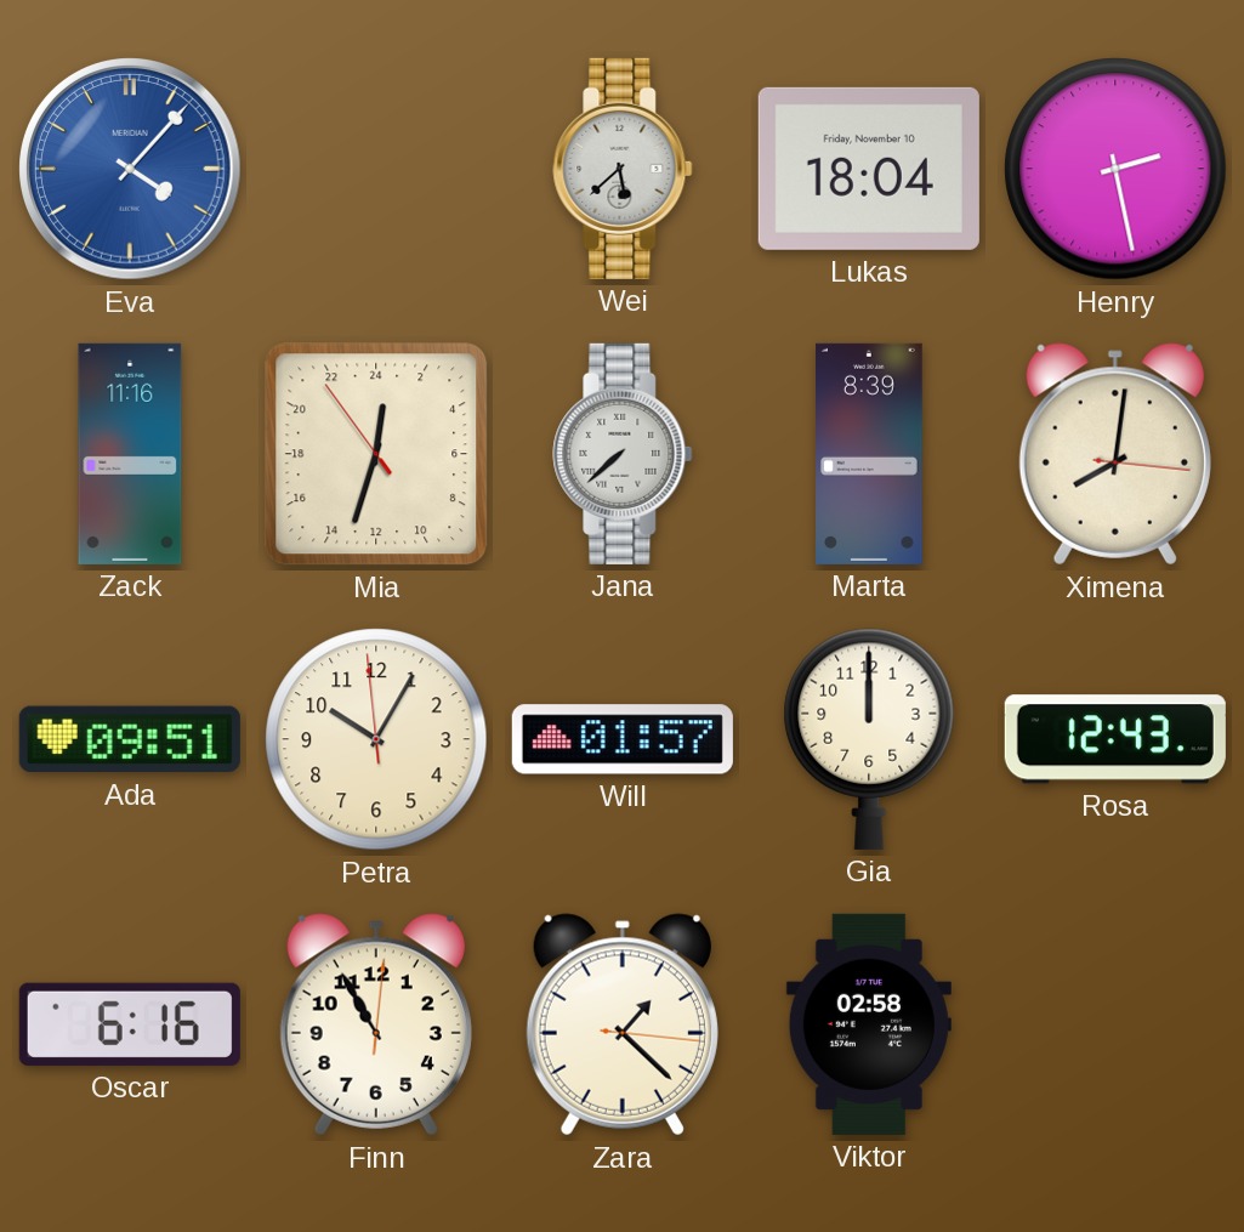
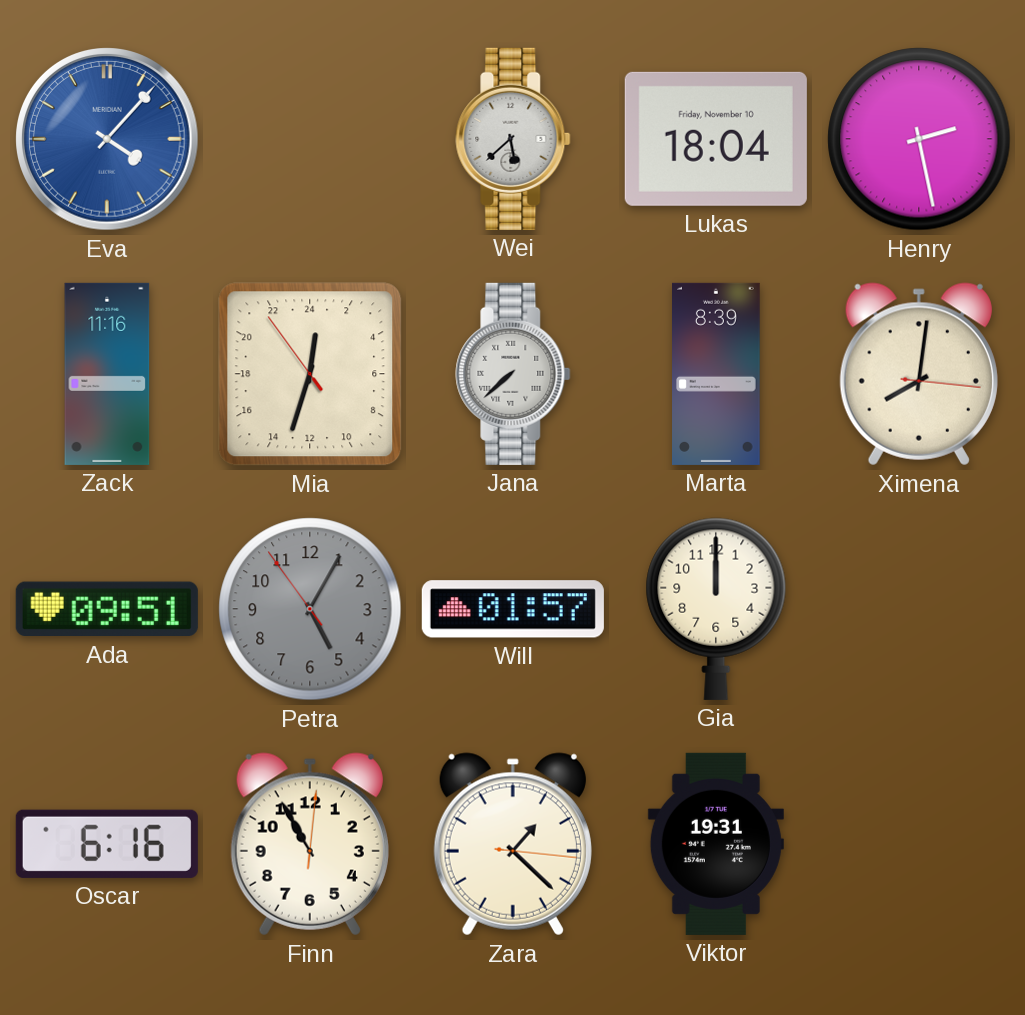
Petra: 10:04 -> 5:04 (310, 609)
Petra dial: cream -> grey (310, 609)
Rosa: 12:43 -> none (1115, 739)
Viktor: 02:58 -> 19:31 (716, 844)
